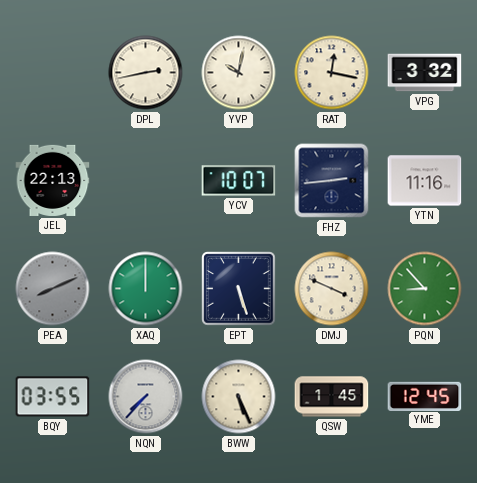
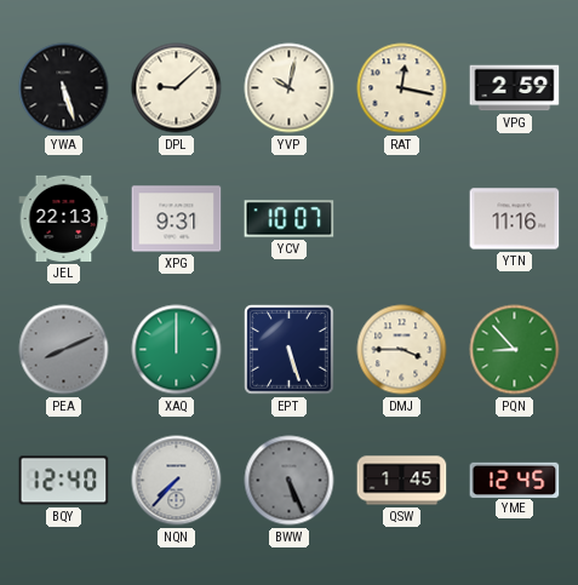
YWA: none -> 5:27 (64, 88)
DPL: 2:43 -> 9:08 (177, 88)
VPG: 3:32 -> 2:59 (515, 88)
XPG: none -> 9:31 (177, 219)
FHZ: 2:44 -> none (332, 181)
DMJ: 3:49 -> 3:45 (402, 350)
BQY: 03:55 -> 12:40 (64, 481)
BWW dial: cream -> grey (290, 481)
